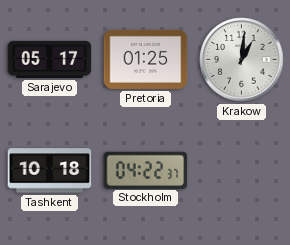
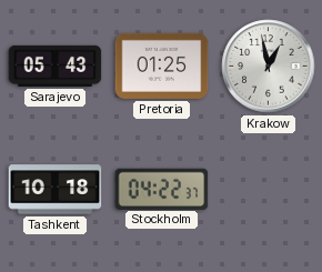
Sarajevo: 05:17 -> 05:43 (56, 66)
Krakow: 1:01 -> 12:58 (269, 67)
